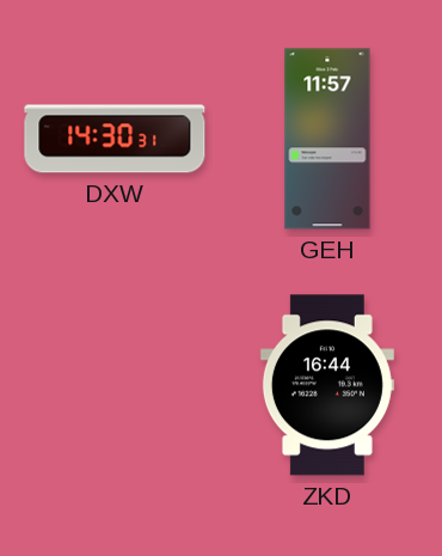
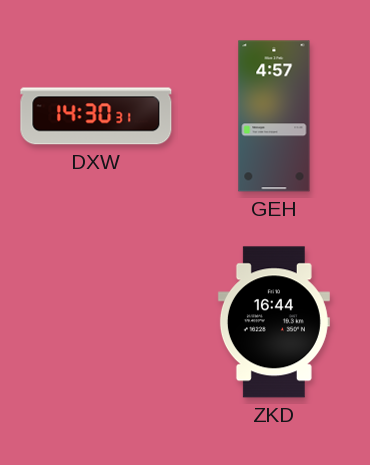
GEH: 11:57 -> 4:57 (274, 116)
